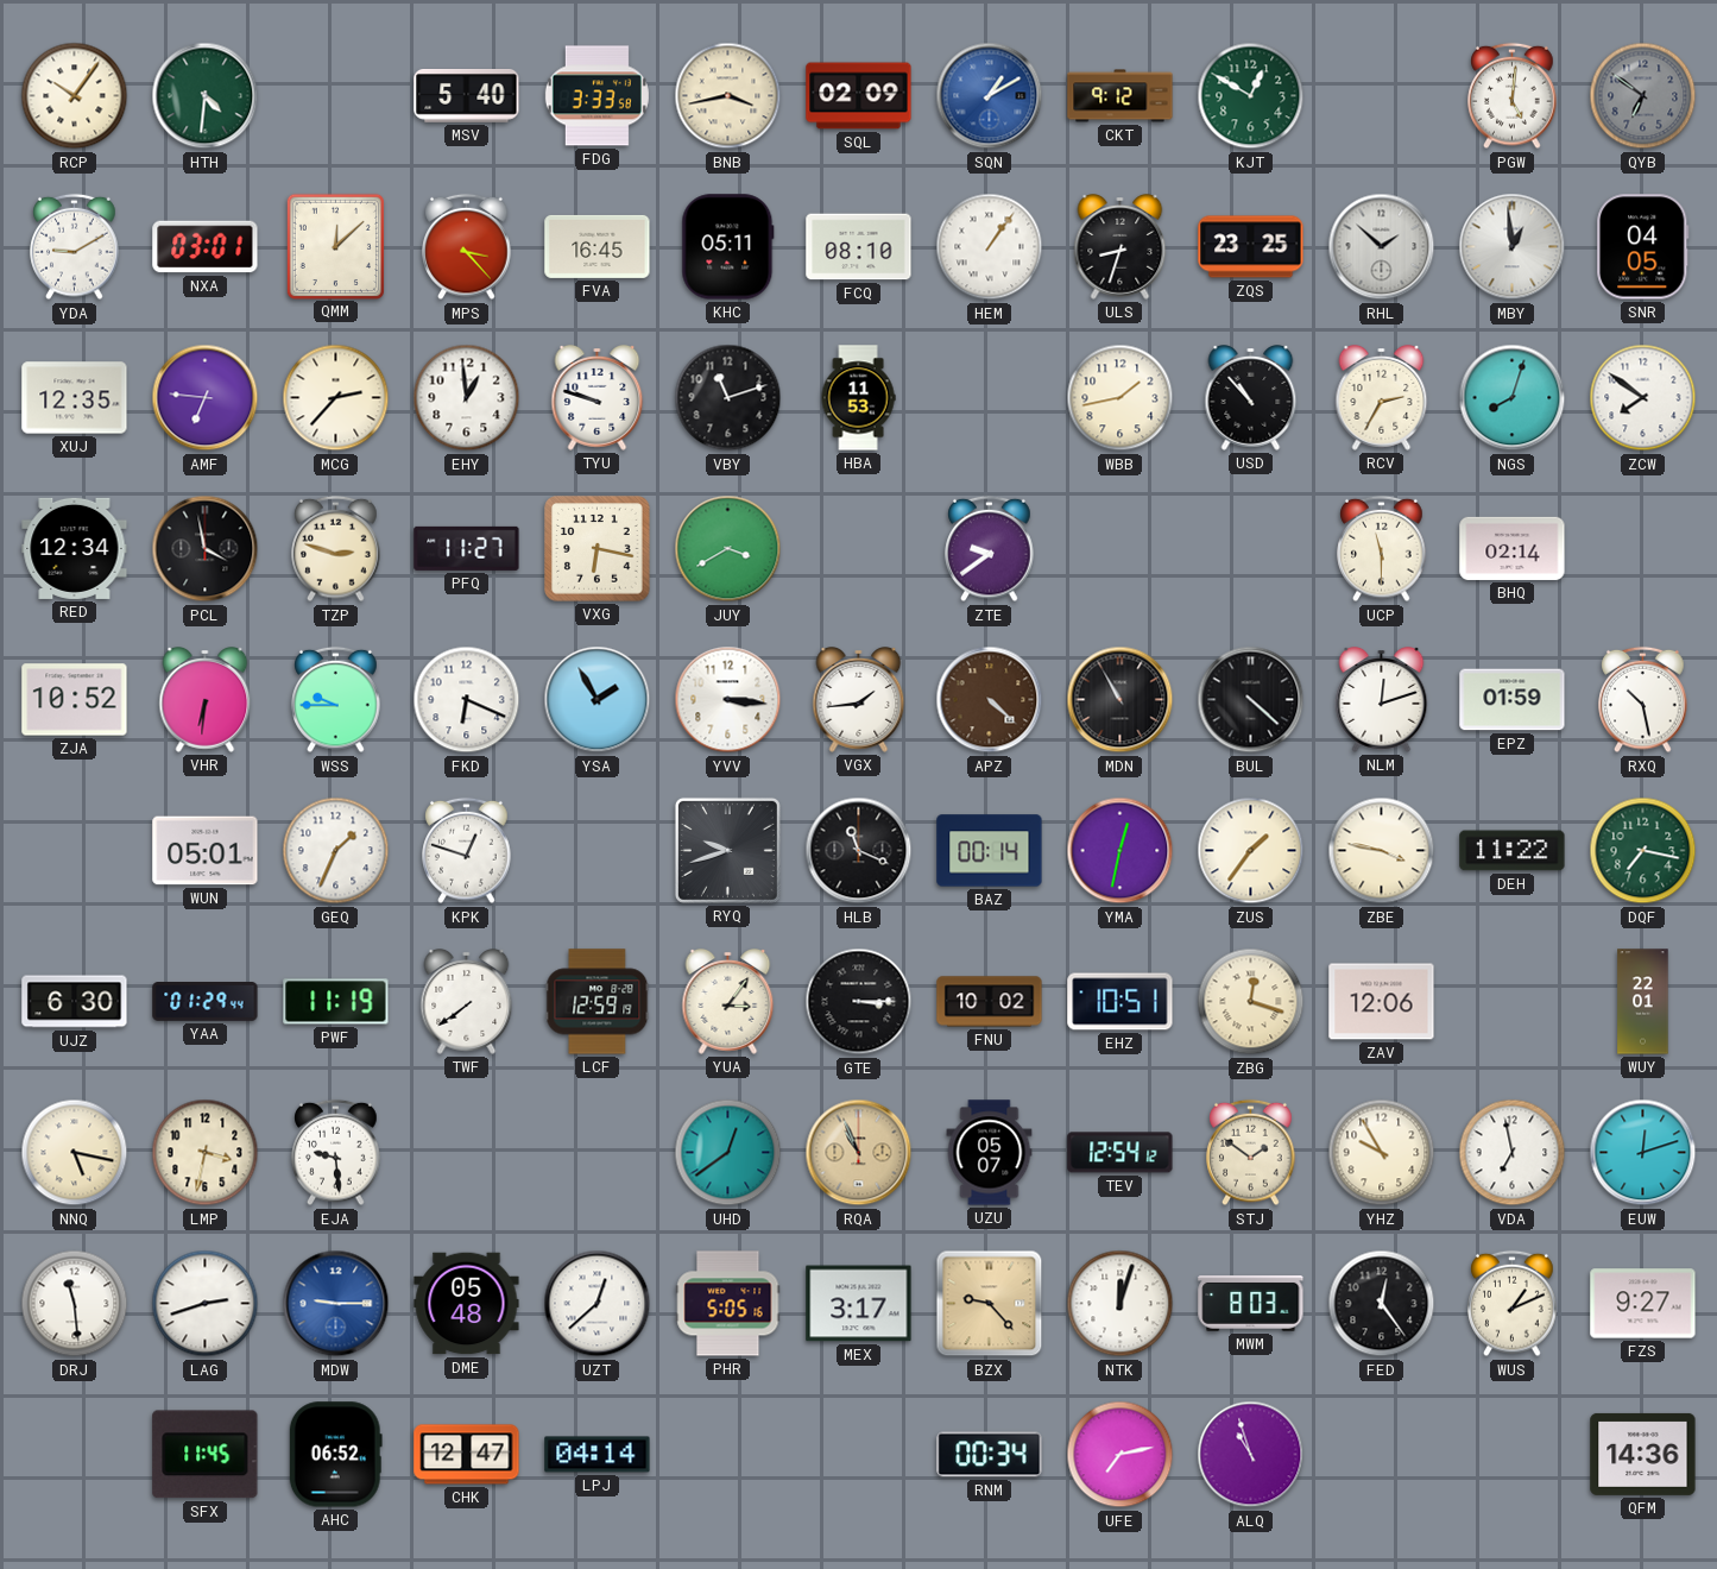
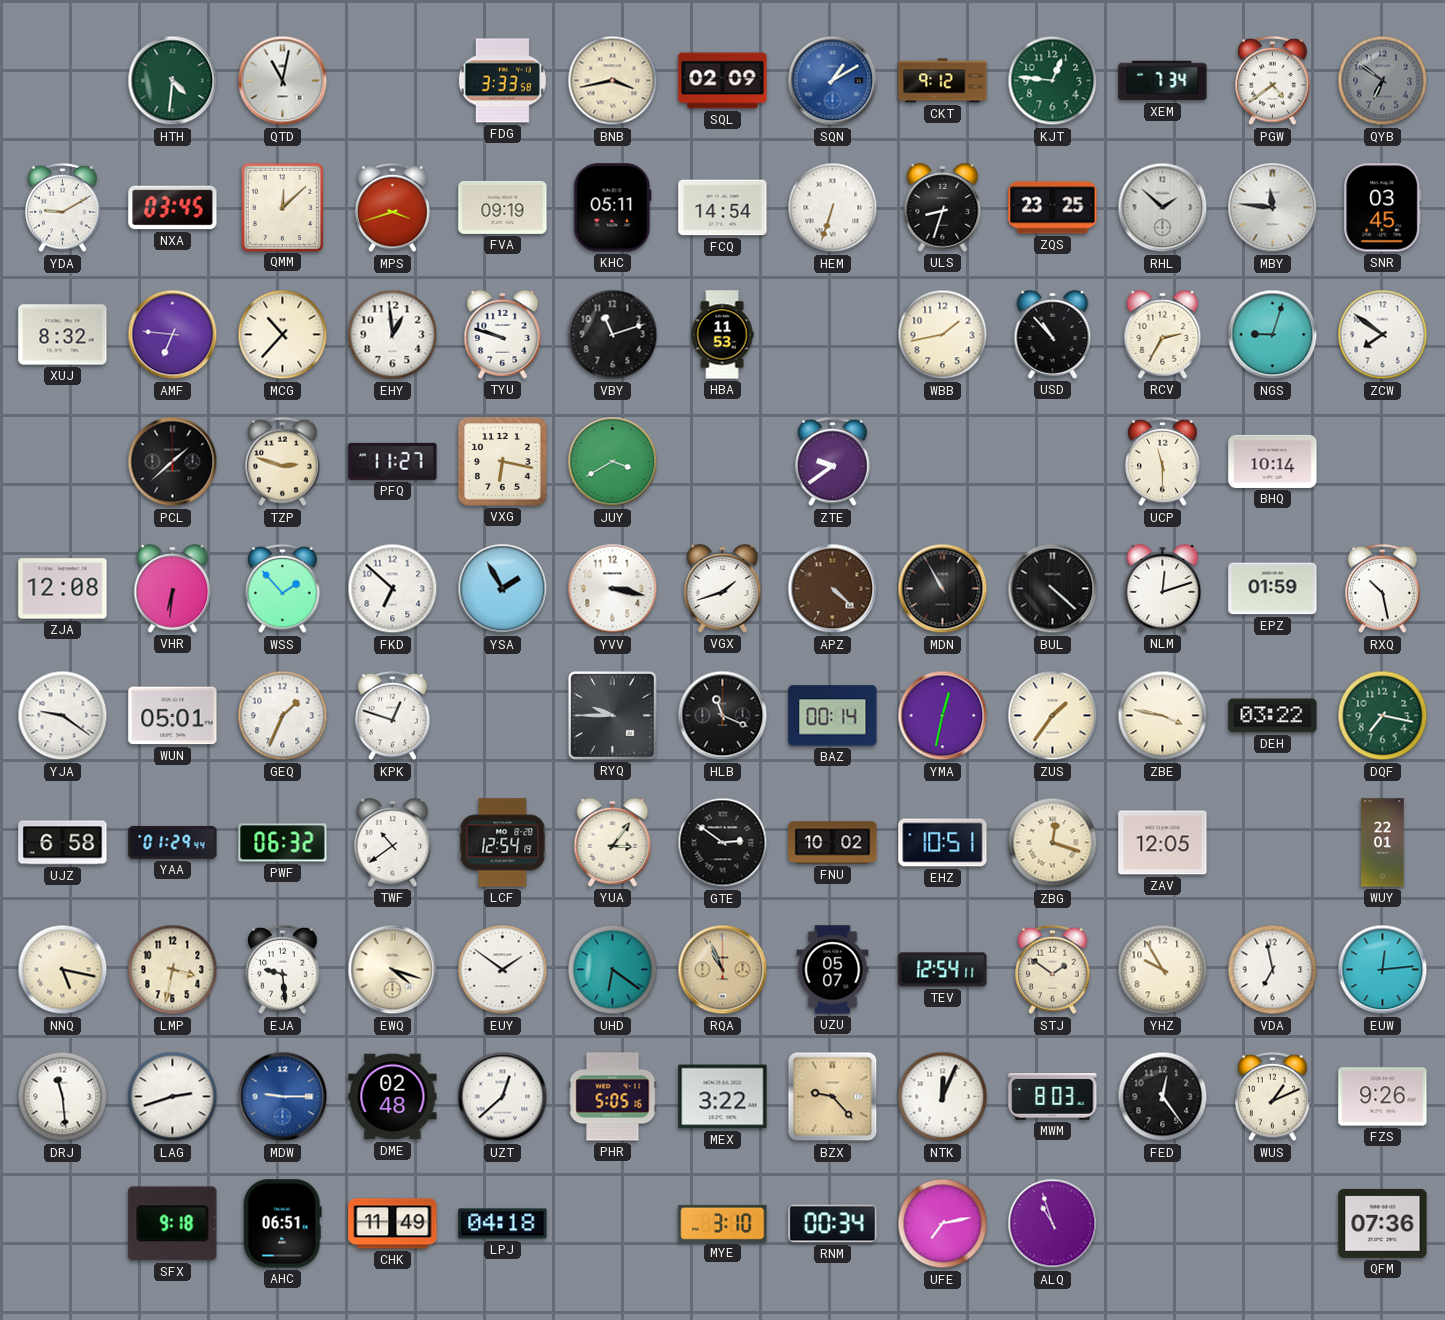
RCP: 10:06 -> none (75, 96)
QTD: none -> 11:02 (283, 81)
MSV: 5:40 -> none (467, 96)
KJT: 12:50 -> 12:46 (1053, 81)
XEM: none -> 7:34 (1163, 81)
PGW: 5:01 -> 4:39 (1273, 81)
NXA: 03:01 -> 03:45 (173, 208)
MPS: 3:23 -> 3:42 (393, 208)
FVA: 16:45 -> 09:19 (503, 207)
FCQ: 08:10 -> 14:54 (723, 208)
HEM: 1:06 -> 6:33 (833, 208)
MBY: 12:59 -> 11:46 (1273, 208)
SNR: 04:05 -> 03:45 (1383, 208)
XUJ: 12:35 -> 8:32 (63, 335)
MCG: 2:37 -> 10:37 (283, 335)
NGS: 8:03 -> 9:03 (1273, 335)
RED: 12:34 -> none (75, 548)
PCL: 3:58 -> 1:38 (173, 462)
BHQ: 02:14 -> 10:14 (1273, 461)
ZJA: 10:52 -> 12:08 (63, 589)
WSS: 9:45 -> 1:53 (283, 589)
FKD: 6:19 -> 6:52 (393, 589)
YVV: 3:16 -> 3:17 (613, 589)
VGX: 1:44 -> 1:42 (723, 589)
YJA: none -> 9:21 (63, 716)
RYQ: 9:42 -> 9:45 (612, 715)
DEH: 11:22 -> 03:22 (1273, 716)
UJZ: 6:30 -> 6:58 (63, 843)
PWF: 11:19 -> 06:32 (283, 843)
TWF: 7:39 -> 10:39 (393, 843)
LCF: 12:59 -> 12:54 (503, 843)
GTE: 3:15 -> 2:51 (723, 843)
ZAV: 12:06 -> 12:05 (1163, 843)
EWQ: none -> 4:18 (393, 970)
EUY: none -> 1:51 (503, 970)
UHD: 12:39 -> 6:21 (613, 970)
TEV: 12:54:12 -> 12:54:11 (943, 970)
EUW: 12:12 -> 12:14 (1383, 970)
DME: 05:48 -> 02:48 (393, 1097)
MEX: 3:17 -> 3:22 (723, 1097)
NTK: 12:03 -> 12:04 (943, 1097)
FZS: 9:27 -> 9:26 (1383, 1097)
SFX: 11:45 -> 9:18 (173, 1224)
AHC: 06:52 -> 06:51 (282, 1224)
CHK: 12:47 -> 11:49 (393, 1224)
LPJ: 04:14 -> 04:18 (503, 1224)
MYE: none -> 3:10 (723, 1223)
QFM: 14:36 -> 07:36 (1383, 1223)
